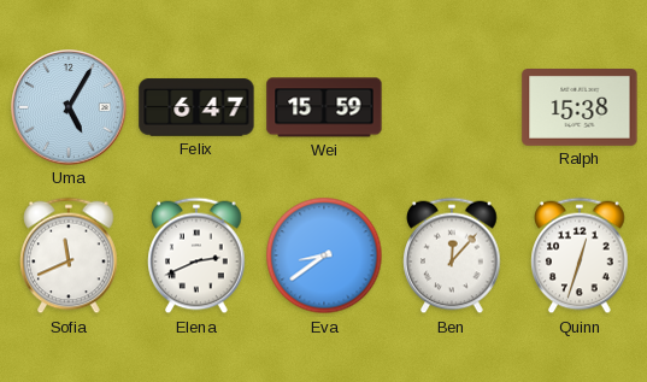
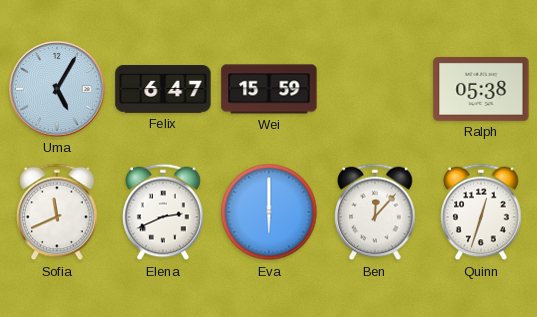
Ralph: 15:38 -> 05:38 (481, 90)
Eva: 8:39 -> 6:00 (269, 212)
